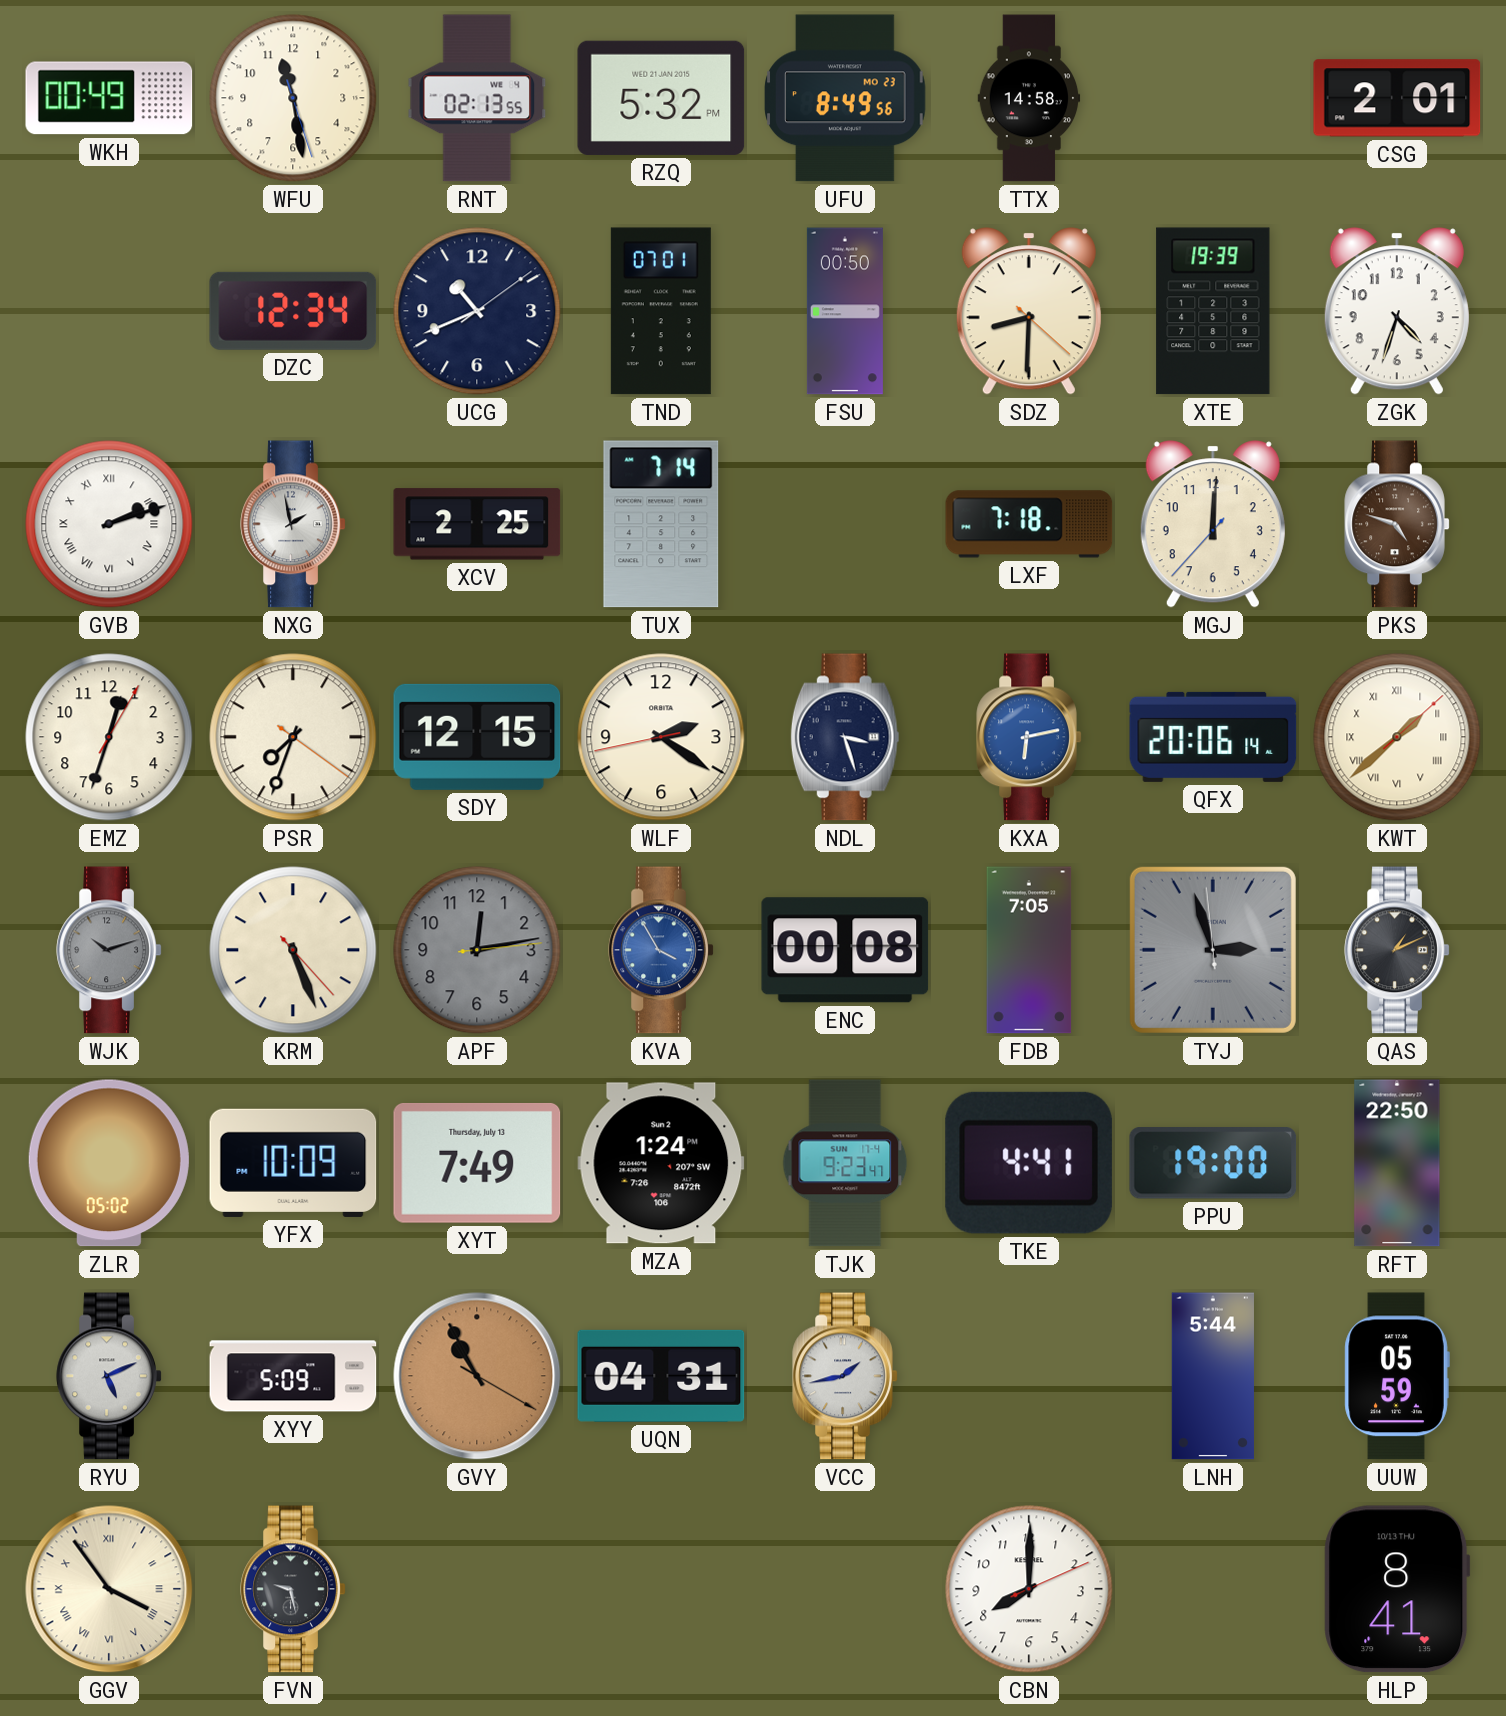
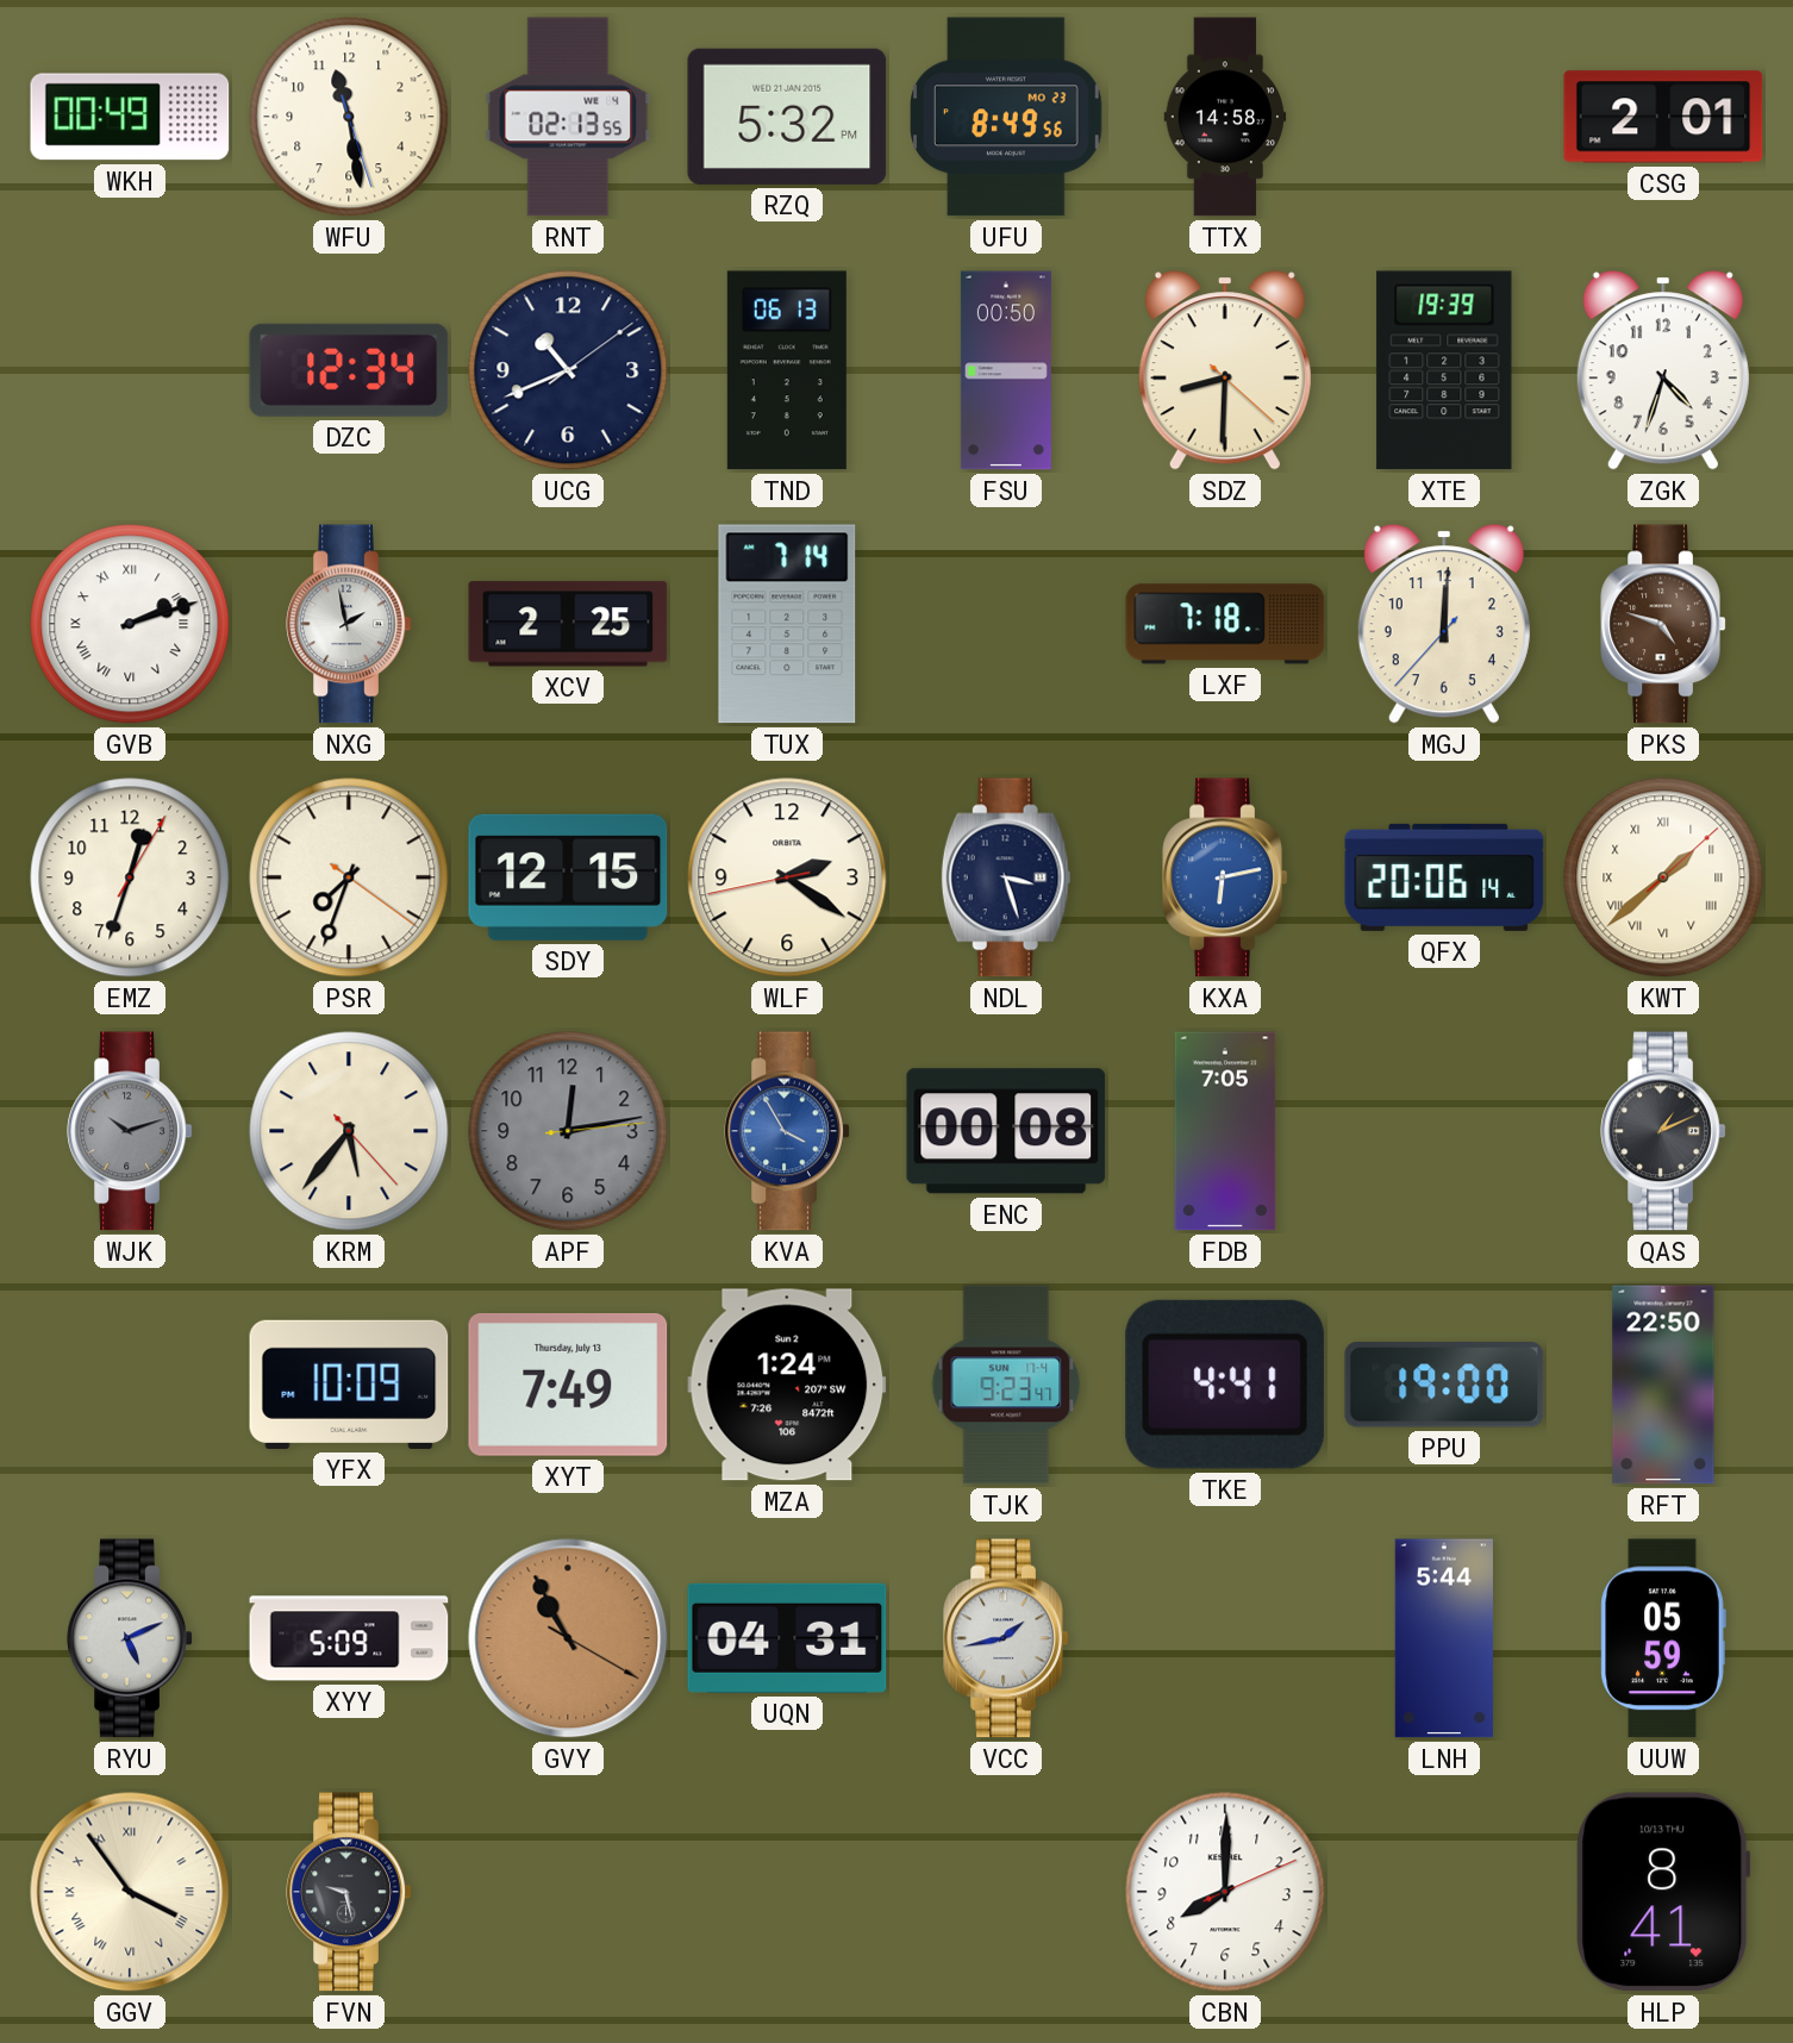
TND: 07:01 -> 06:13 (787, 370)
KRM: 5:26 -> 5:36 (349, 1131)
TYJ: 2:56 -> none (1213, 950)
ZLR: 05:02 -> none (109, 1163)
